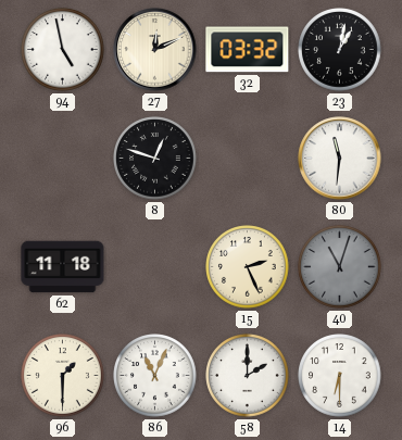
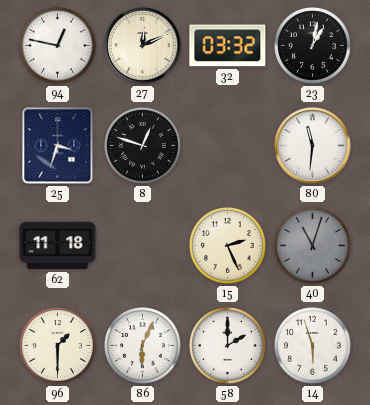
94: 4:58 -> 12:47 (58, 46)
25: none -> 3:33 (58, 146)
86: 11:04 -> 6:04 (143, 346)
14: 6:30 -> 5:57 (313, 346)
